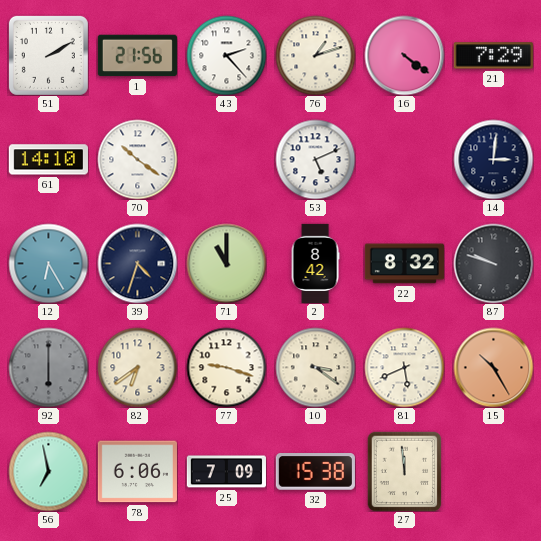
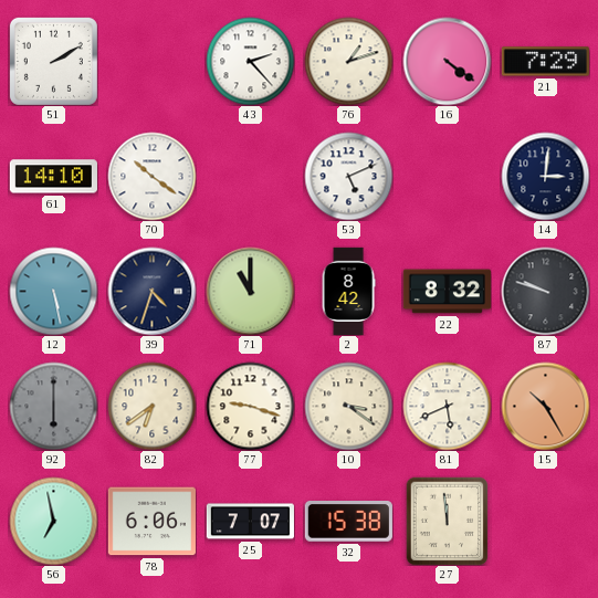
1: 21:56 -> none (137, 56)
12: 6:25 -> 5:28 (53, 291)
25: 7:09 -> 7:07 (250, 522)
